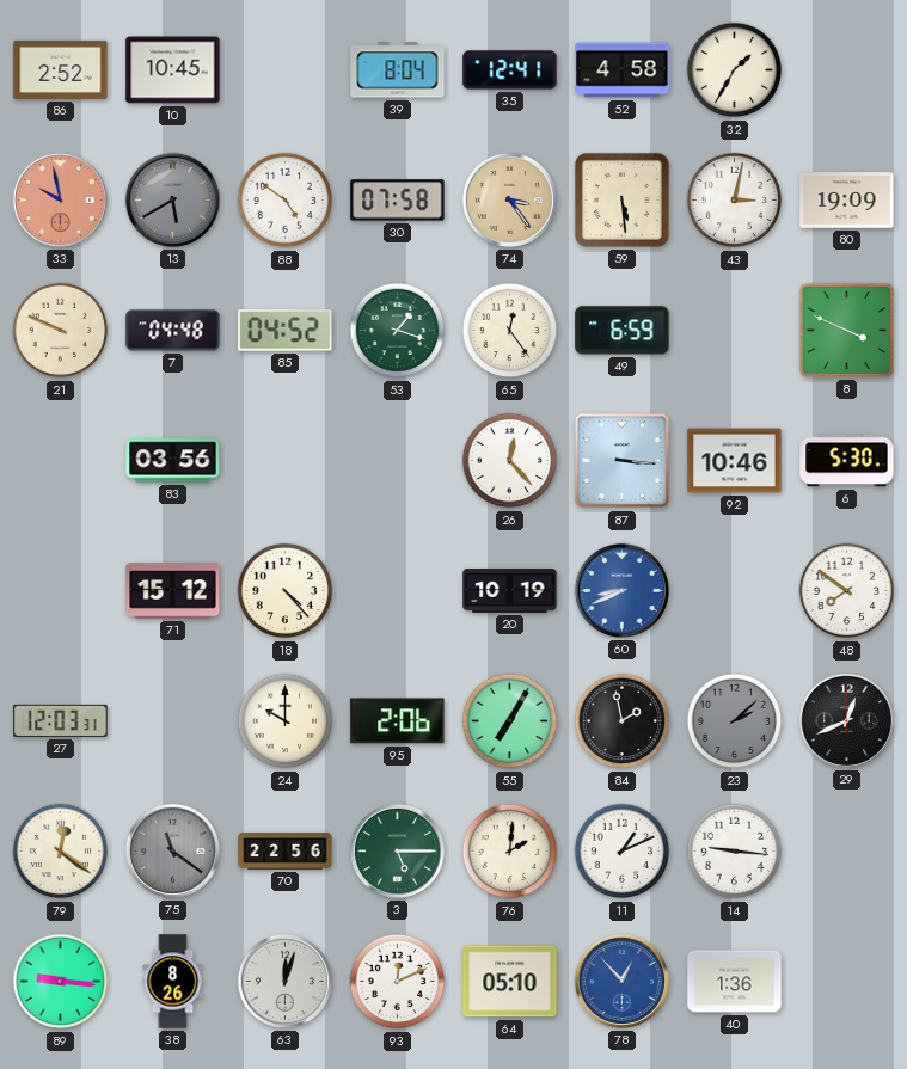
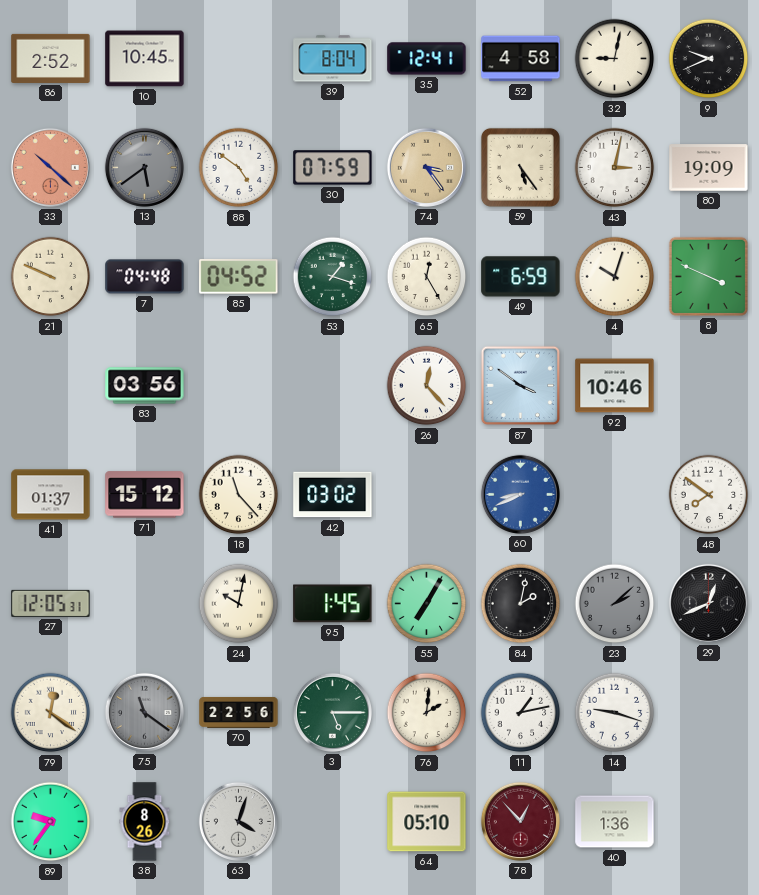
32: 1:35 -> 9:02 (615, 59)
9: none -> 9:41 (709, 59)
33: 9:58 -> 10:22 (50, 167)
13: 5:40 -> 5:39 (144, 167)
30: 07:58 -> 07:59 (333, 168)
59: 5:29 -> 5:24 (520, 167)
65: 12:24 -> 12:25 (427, 277)
4: none -> 10:03 (615, 277)
87: 3:16 -> 3:51 (521, 386)
6: 5:30 -> none (847, 461)
41: none -> 01:37 (51, 495)
18: 4:23 -> 11:23 (239, 495)
42: none -> 03:02 (333, 495)
20: 10:19 -> none (510, 591)
27: 12:03 -> 12:05 (51, 603)
24: 10:00 -> 10:02 (239, 604)
95: 2:06 -> 1:45 (333, 604)
84: 1:58 -> 2:02 (521, 604)
11: 1:11 -> 1:13 (521, 713)
14: 9:16 -> 9:18 (615, 713)
89: 9:16 -> 9:36 (51, 822)
63: 12:03 -> 4:03 (238, 821)
93: 12:11 -> none (398, 982)
78 dial: blue -> burgundy (520, 821)
